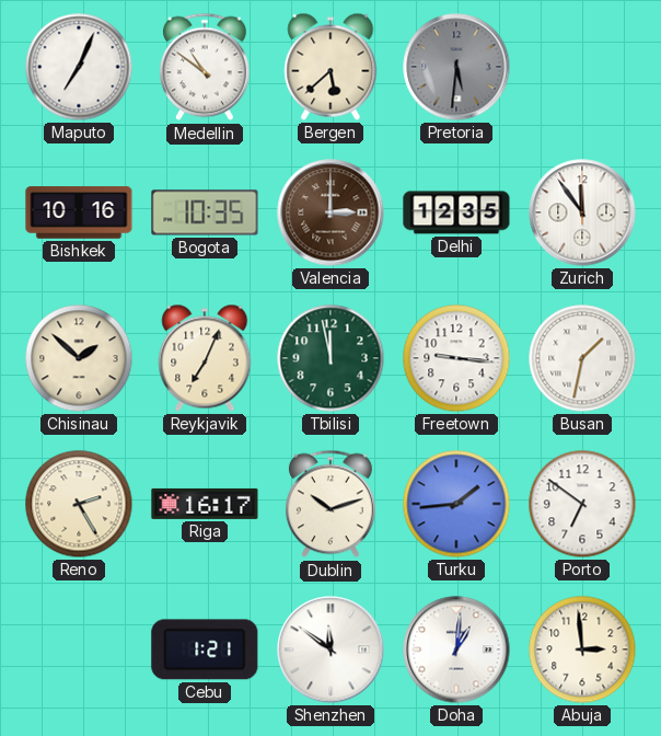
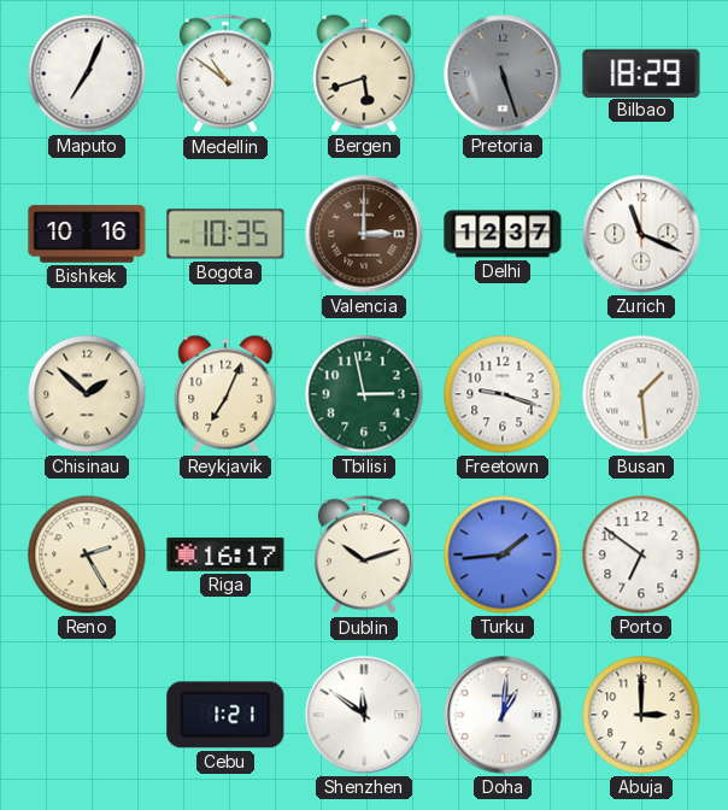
Bergen: 5:38 -> 5:42 (364, 74)
Pretoria: 5:31 -> 5:27 (503, 74)
Bilbao: none -> 18:29 (641, 72)
Delhi: 12:35 -> 12:37 (503, 234)
Zurich: 11:54 -> 11:19 (641, 234)
Tbilisi: 11:58 -> 2:58 (364, 394)
Freetown: 9:16 -> 9:18 (503, 394)
Busan: 1:32 -> 1:29 (641, 394)
Abuja: 2:59 -> 3:00 (641, 715)
